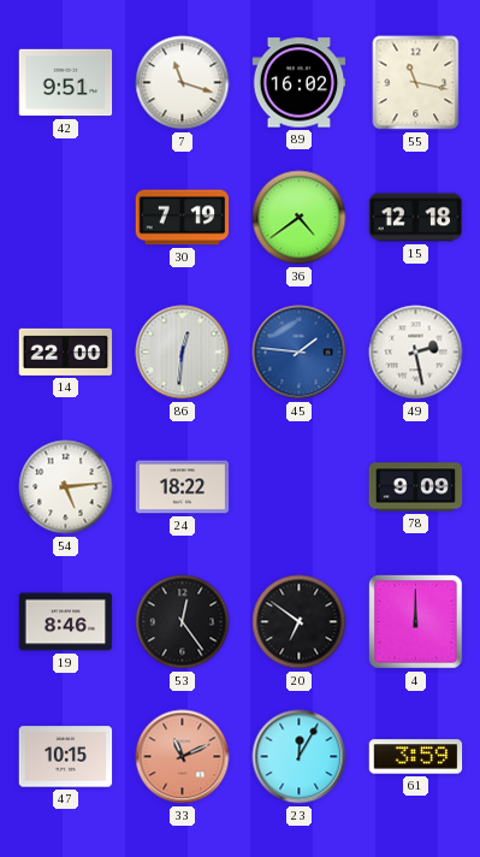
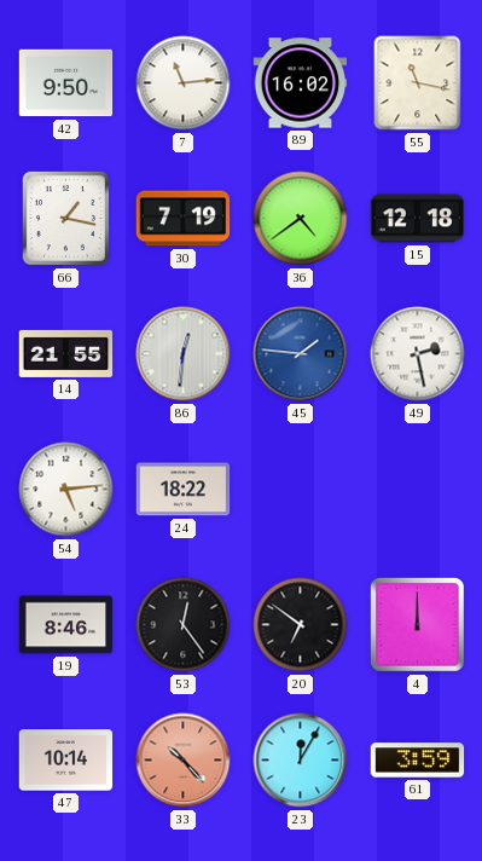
42: 9:51 -> 9:50 (66, 83)
7: 11:18 -> 11:14 (184, 83)
66: none -> 1:17 (65, 218)
14: 22:00 -> 21:55 (66, 353)
78: 9:09 -> none (416, 487)
47: 10:15 -> 10:14 (66, 761)
33: 11:11 -> 10:23 (184, 761)
